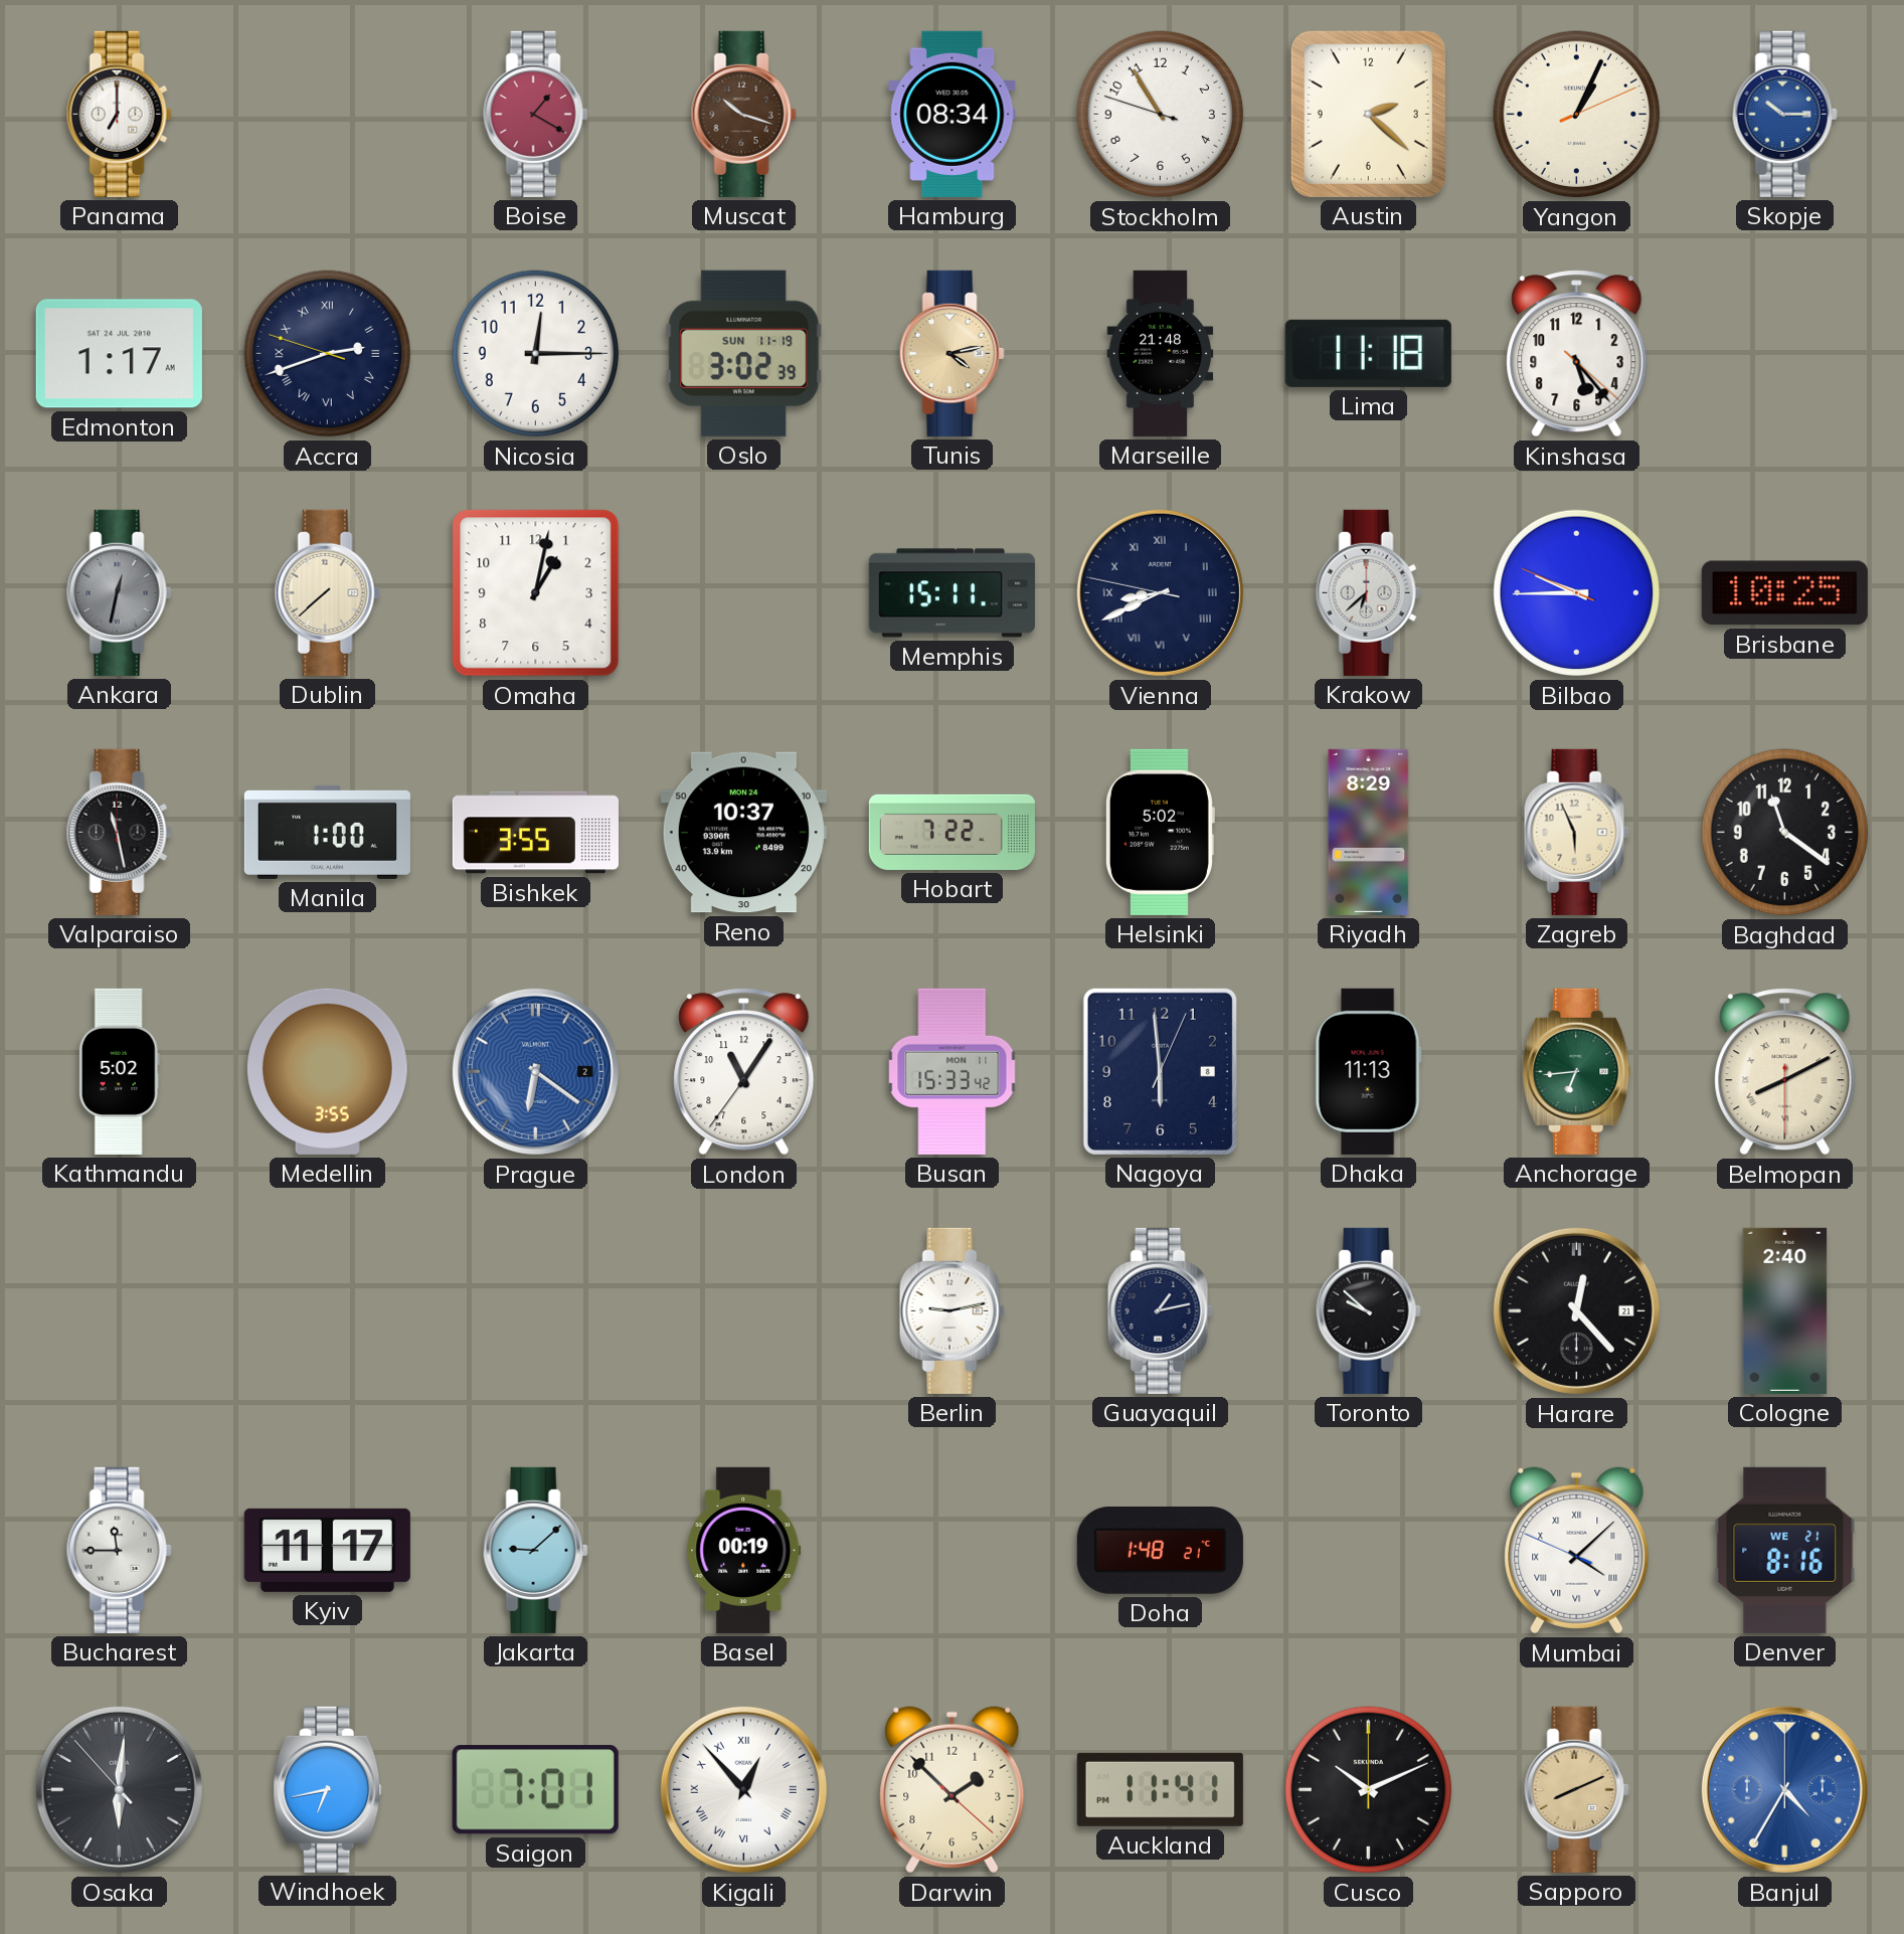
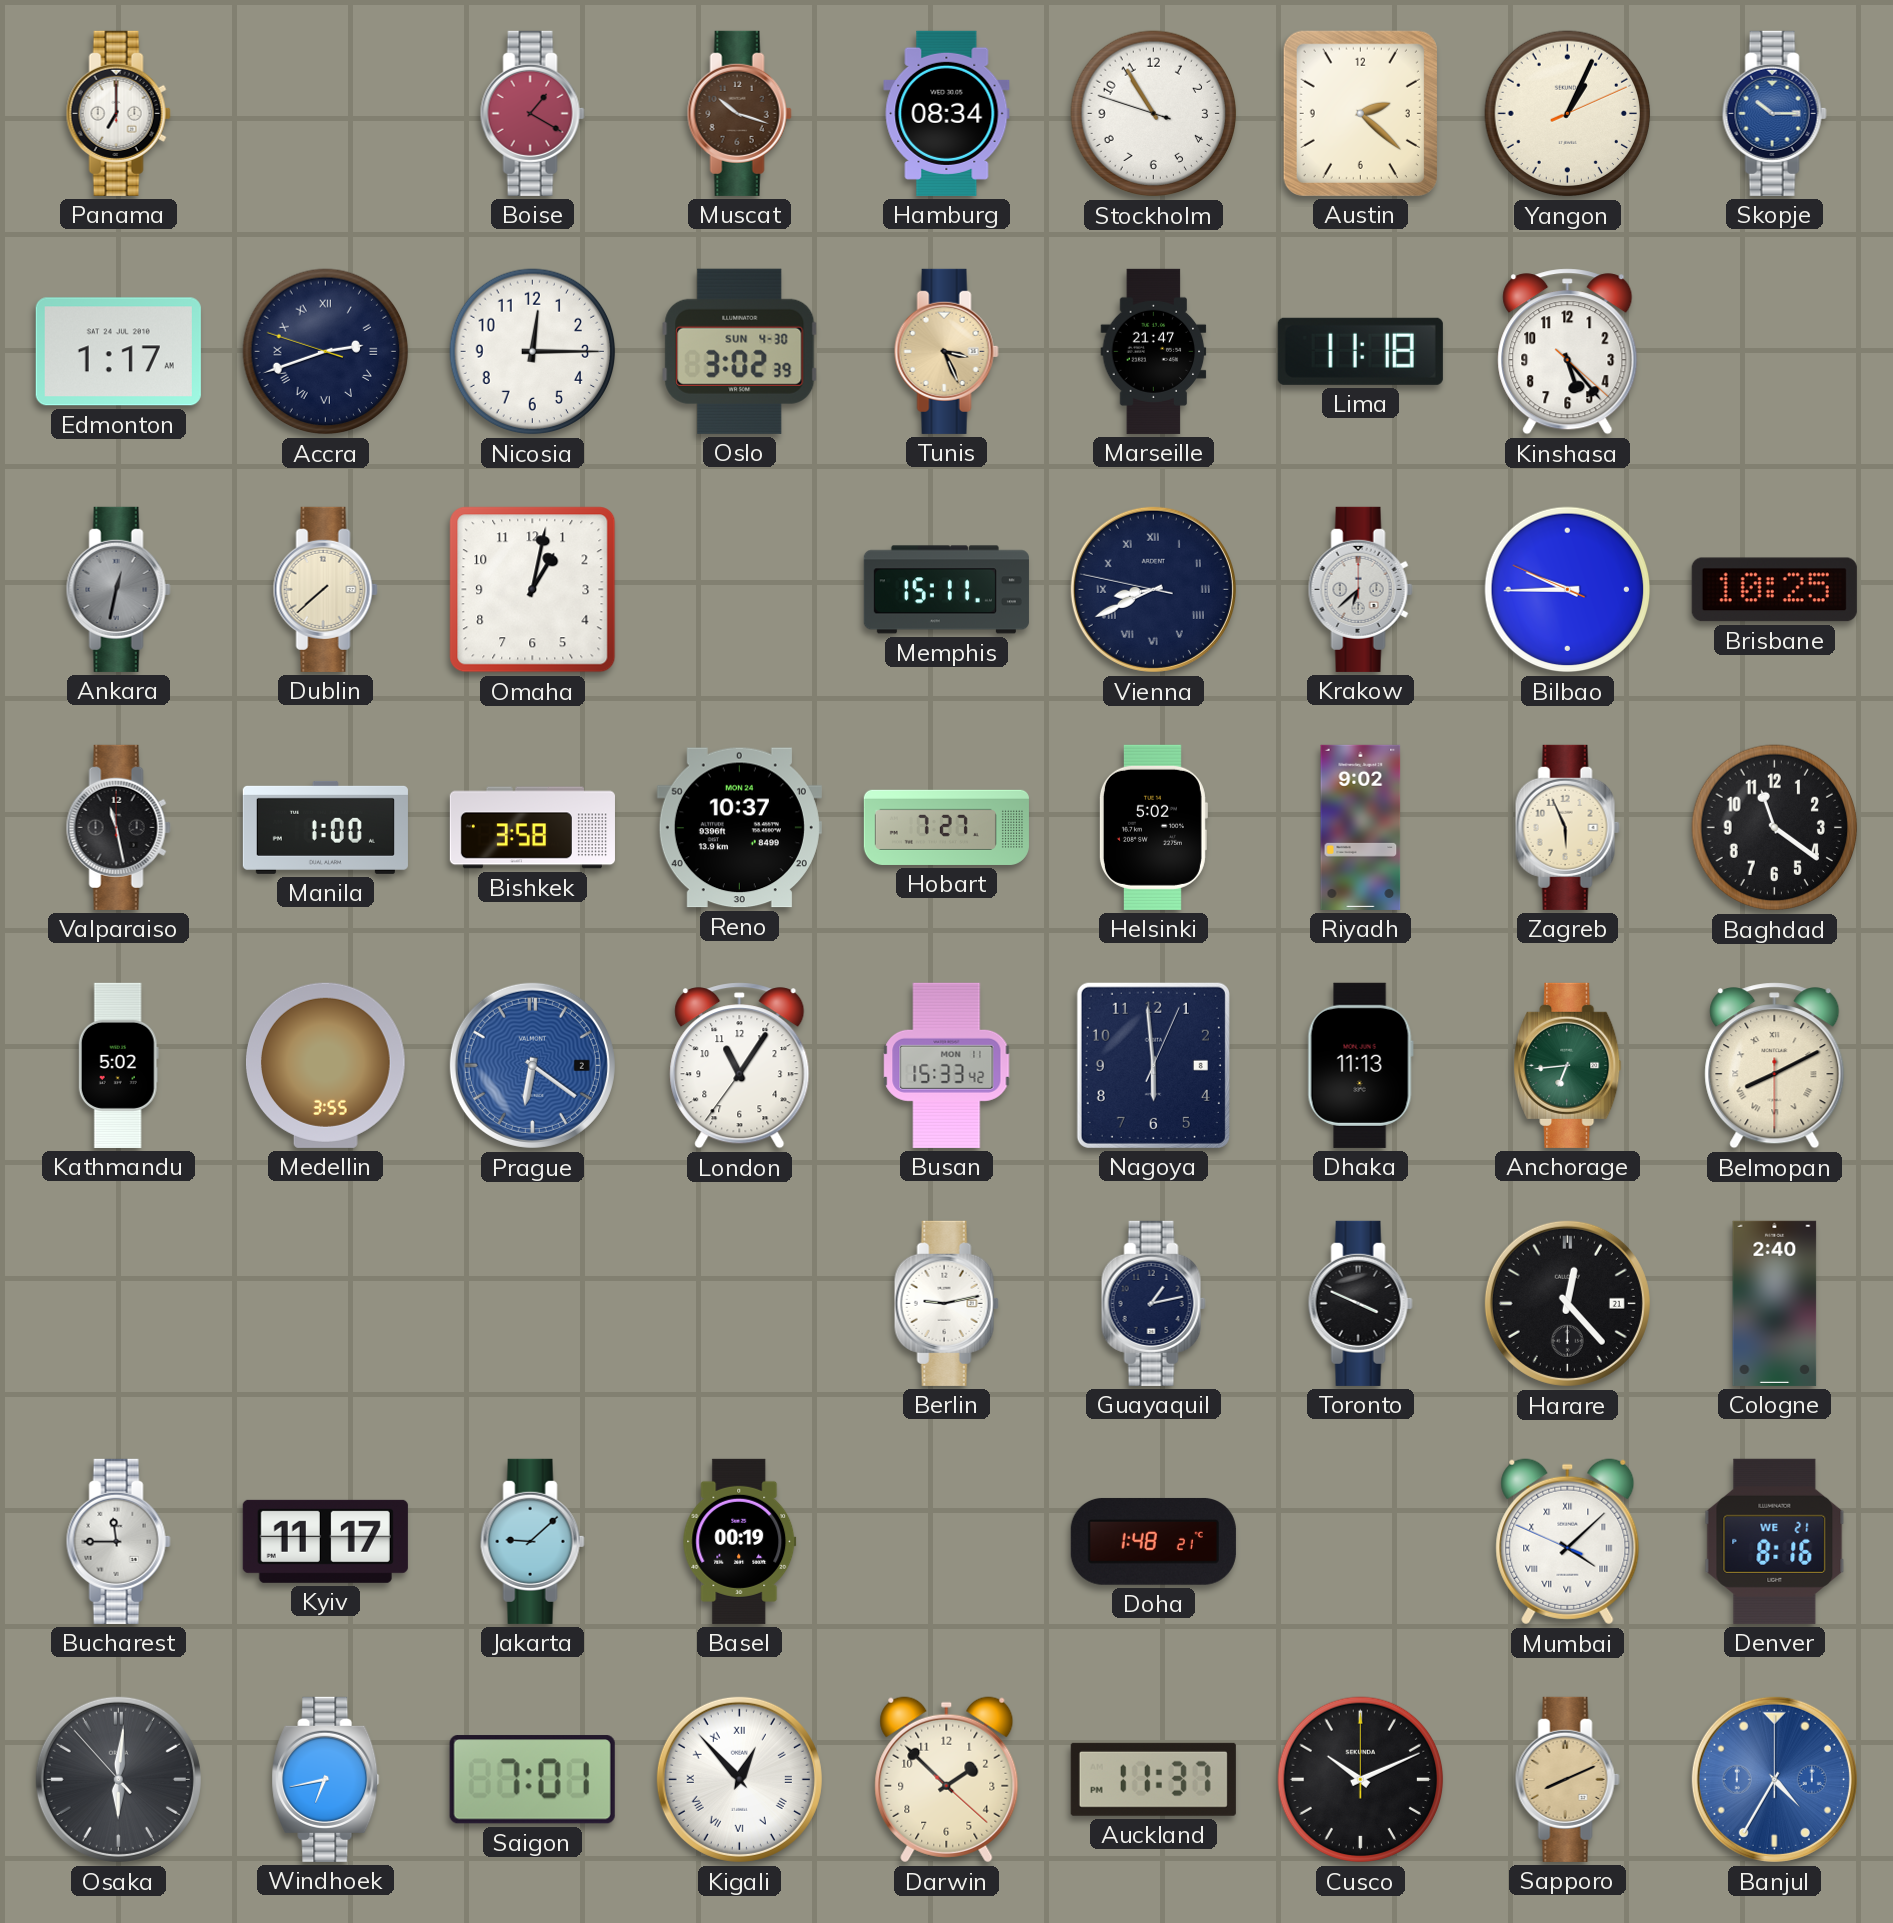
Oslo date: SUN 11-19 -> SUN 4-30 (740, 351)
Tunis: 4:13 -> 3:26 (946, 351)
Marseille: 21:48 -> 21:47 (1154, 351)
Bishkek: 3:55 -> 3:58 (532, 828)
Hobart: 7:22 -> 7:27 (946, 827)
Riyadh: 8:29 -> 9:02 (1361, 827)
Toronto: 9:52 -> 3:49 (1360, 1303)
Auckland: 11:41 -> 11:37 (1153, 1779)
